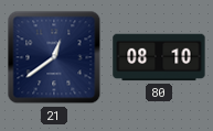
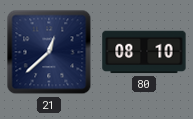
21: 12:39 -> 12:38 (49, 52)
